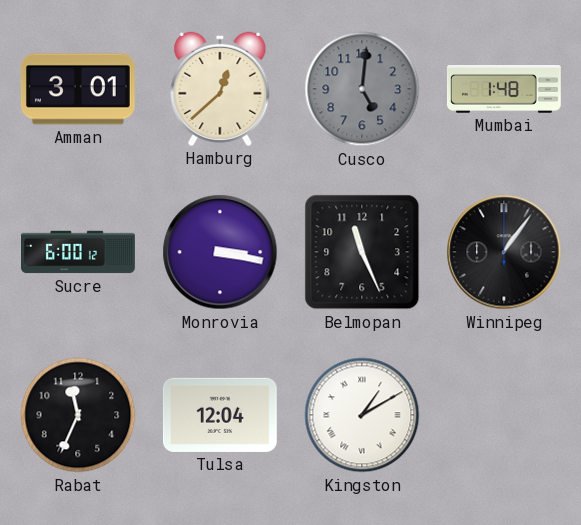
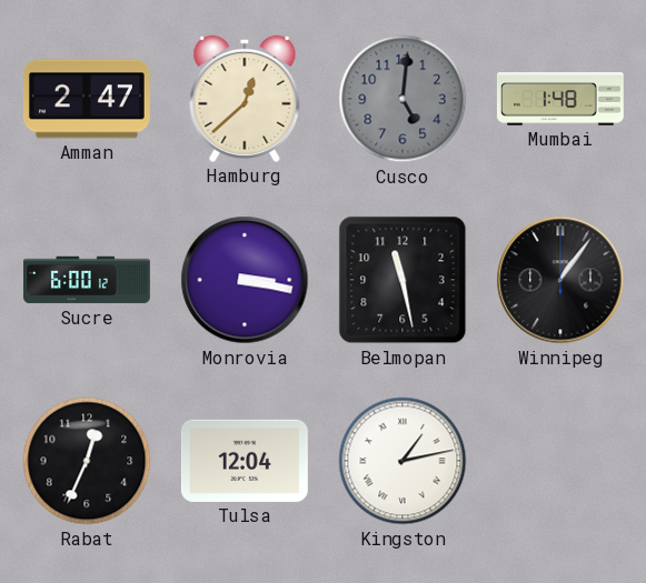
Amman: 3:01 -> 2:47 (87, 99)
Belmopan: 11:26 -> 11:28 (402, 280)
Rabat: 11:34 -> 12:34 (87, 461)
Kingston: 1:10 -> 1:13 (402, 461)
